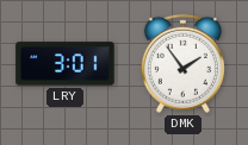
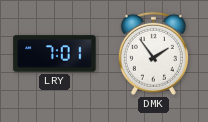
LRY: 3:01 -> 7:01 (55, 54)
